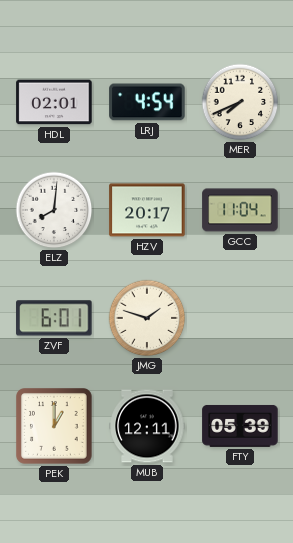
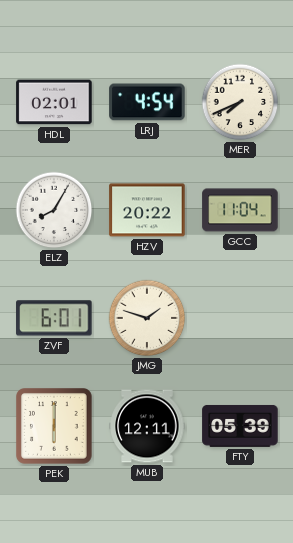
ELZ: 8:01 -> 8:05 (54, 210)
HZV: 20:17 -> 20:22 (147, 210)
PEK: 1:00 -> 6:00 (55, 427)
